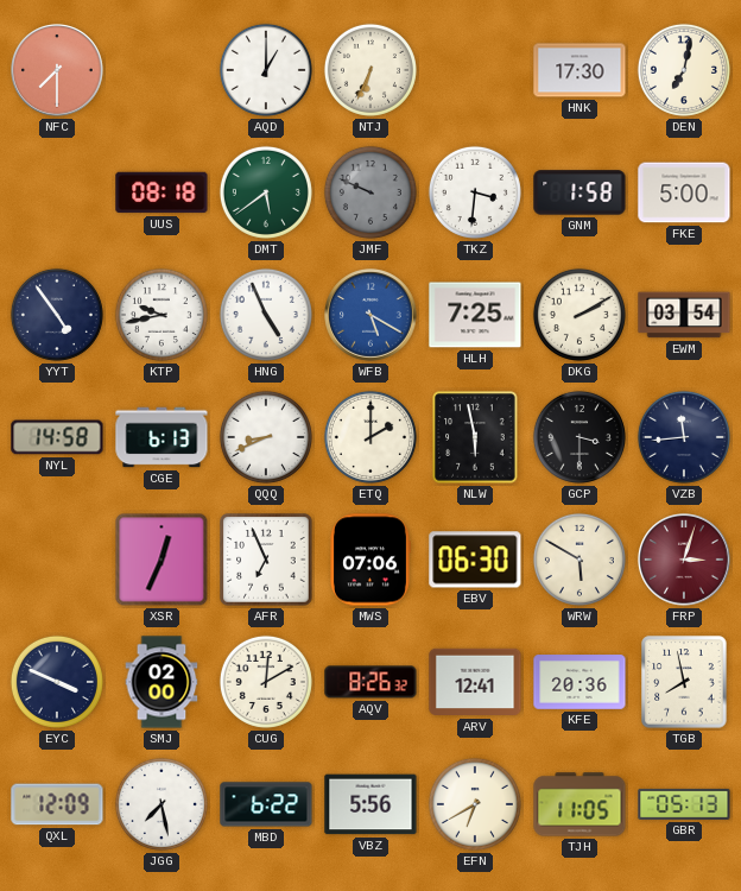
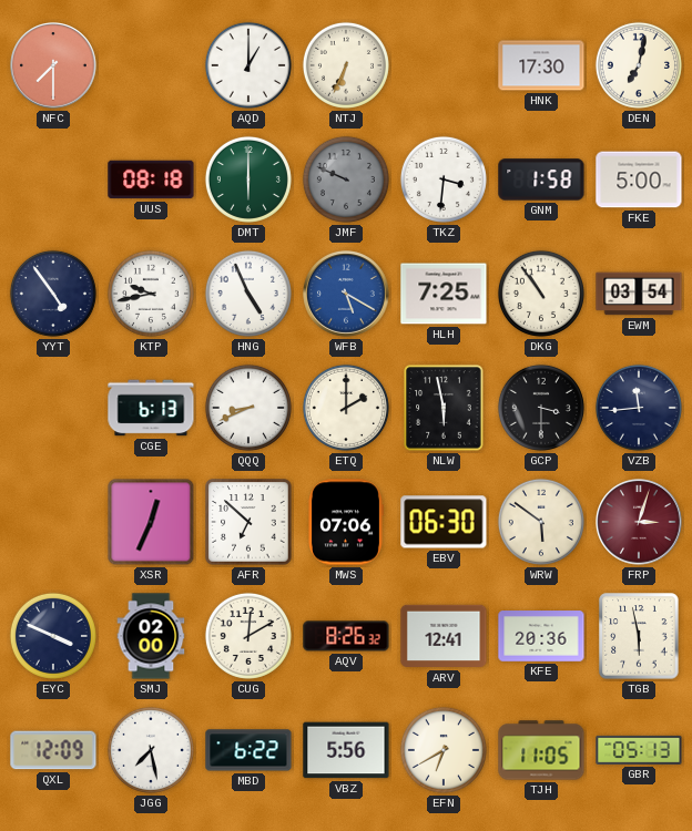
DMT: 5:39 -> 6:00 (248, 179)
DKG: 2:10 -> 10:54 (541, 294)
NYL: 14:58 -> none (57, 437)
AFR: 6:56 -> 6:52 (248, 522)
WRW: 5:50 -> 5:51 (541, 522)
TGB: 7:58 -> 5:58 (639, 636)
